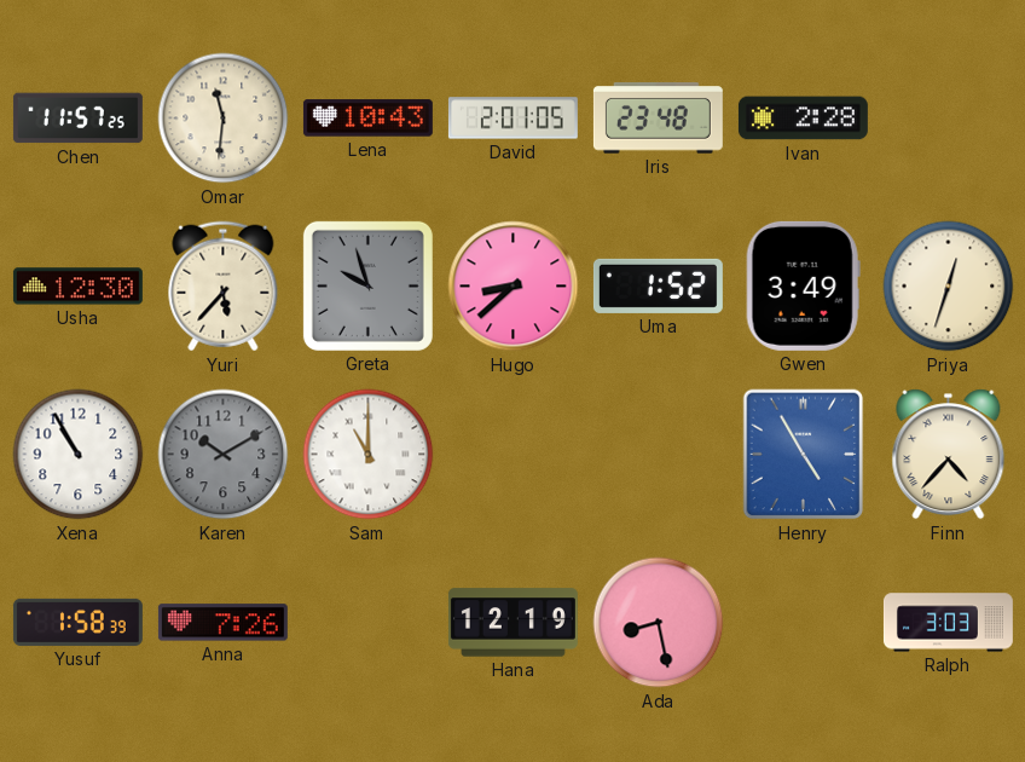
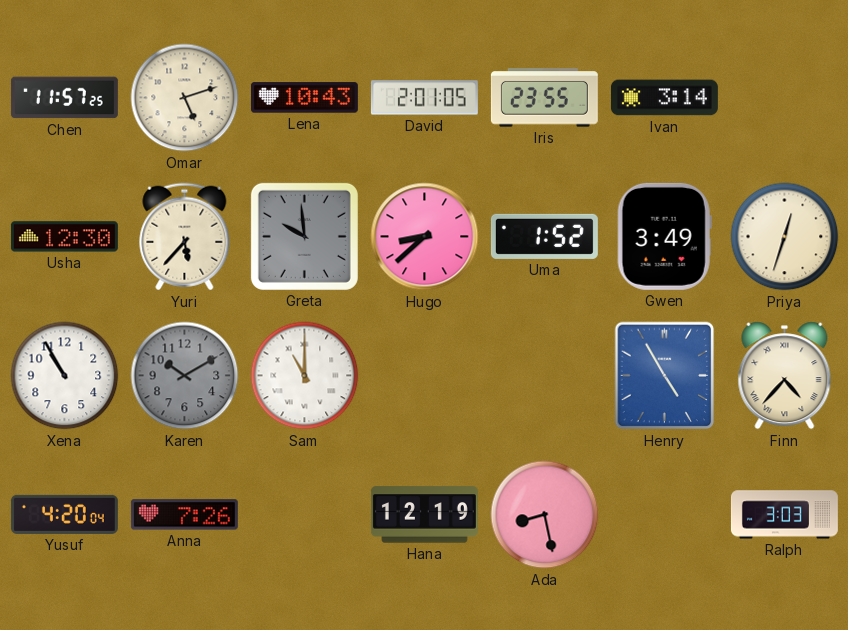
Omar: 11:31 -> 5:12 (185, 98)
Iris: 23:48 -> 23:55 (544, 98)
Ivan: 2:28 -> 3:14 (664, 98)
Greta: 9:57 -> 9:59 (304, 236)
Yusuf: 1:58 -> 4:20 (64, 514)
